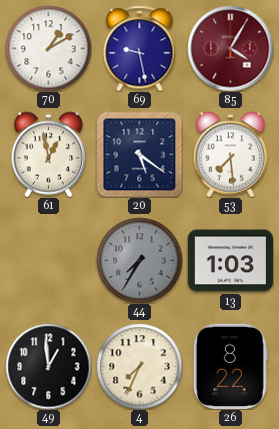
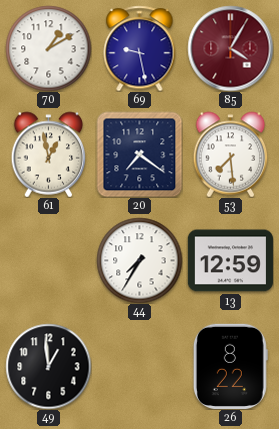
20: 5:21 -> 7:21 (139, 154)
44 dial: grey -> white (139, 260)
13: 1:03 -> 12:59 (230, 261)
4: 7:34 -> none (139, 366)
